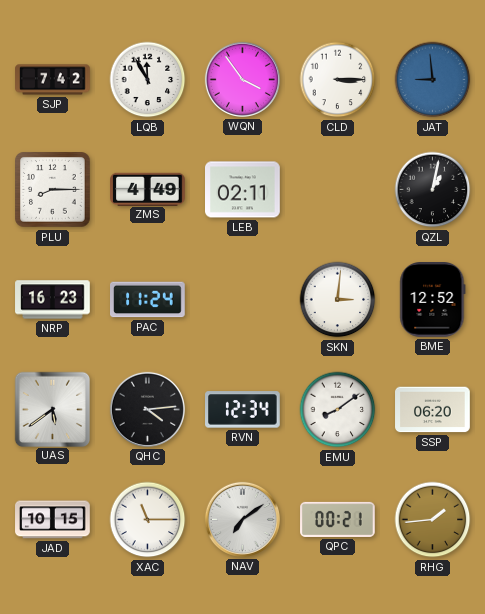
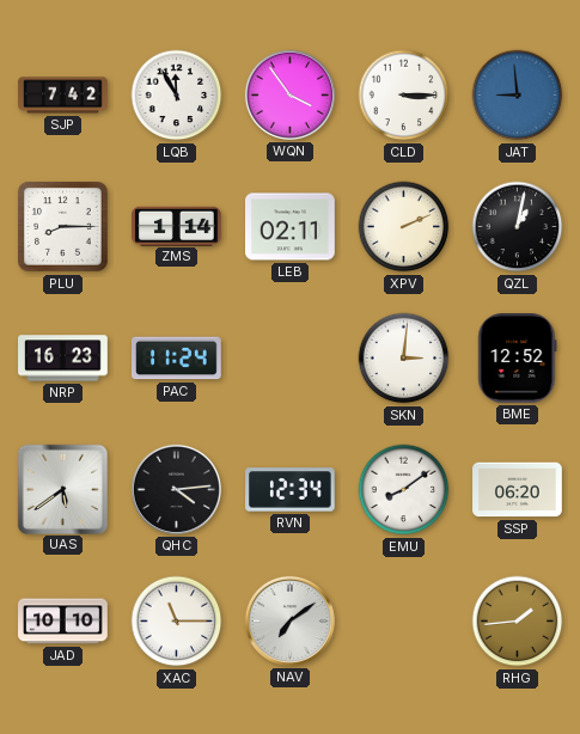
ZMS: 4:49 -> 1:14 (177, 226)
XPV: none -> 2:11 (404, 227)
JAD: 10:15 -> 10:10 (63, 622)
QPC: 00:21 -> none (338, 519)
